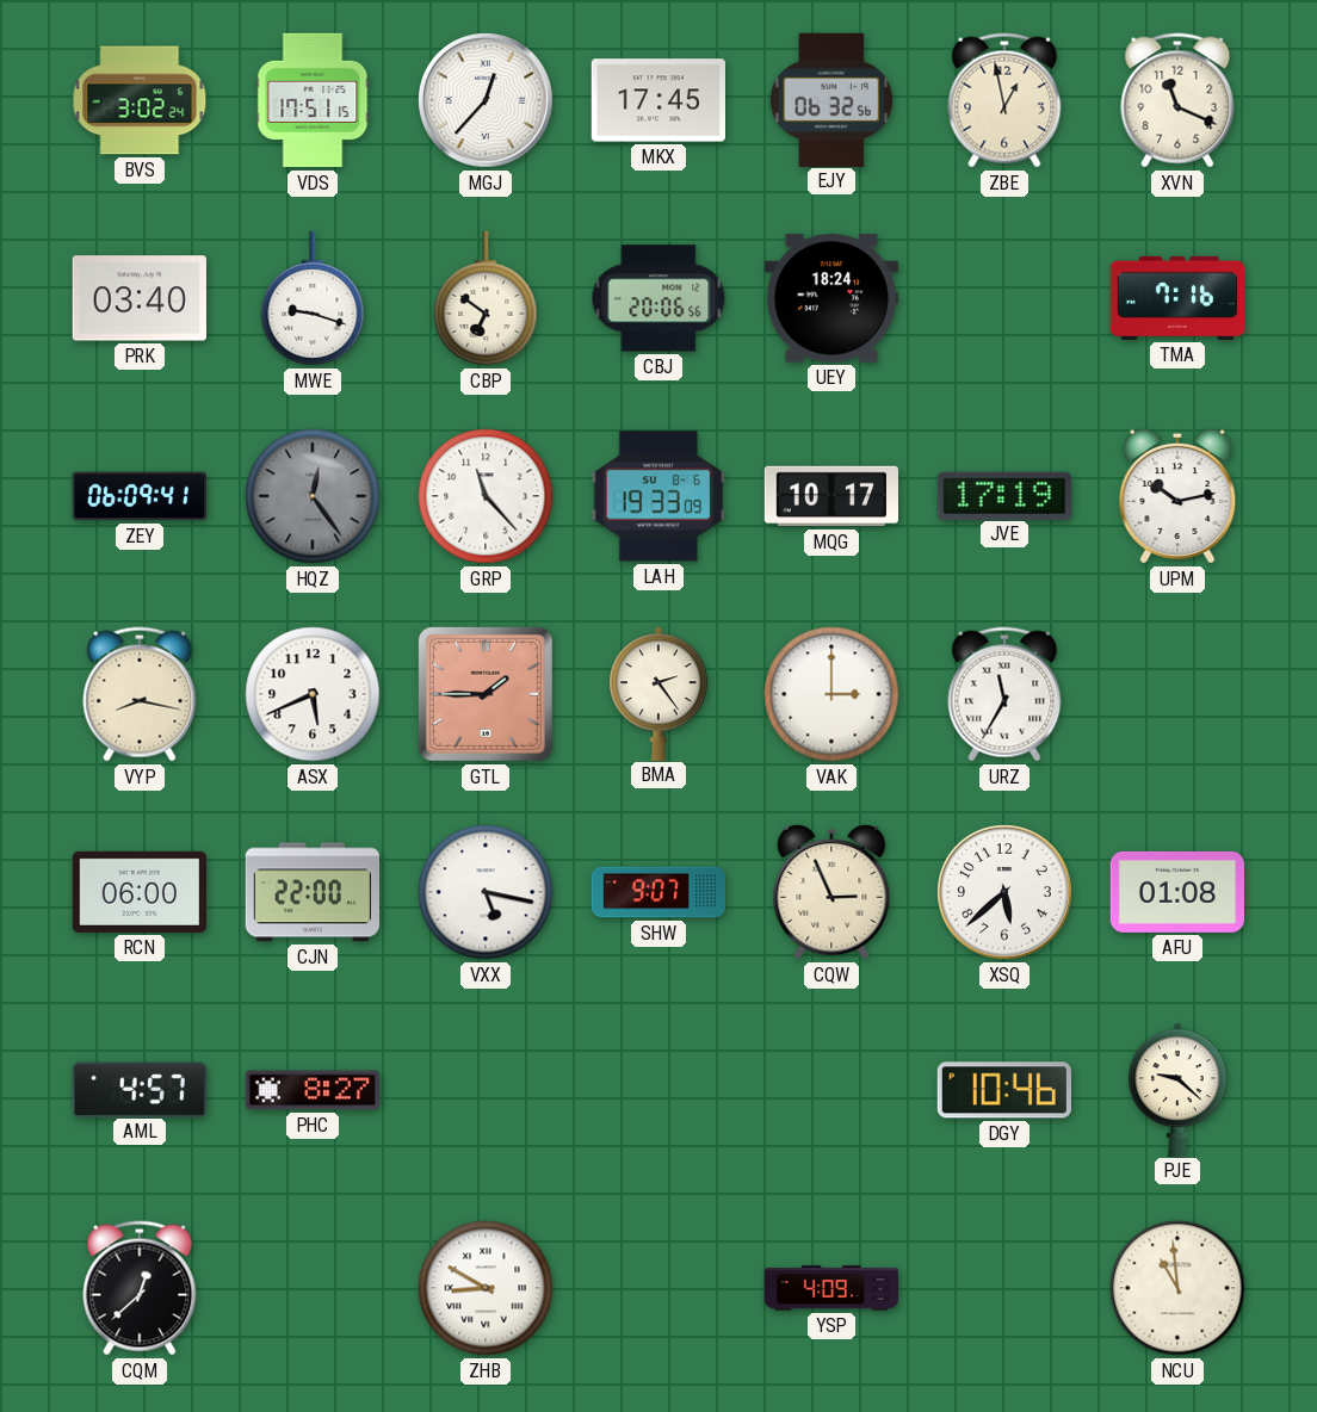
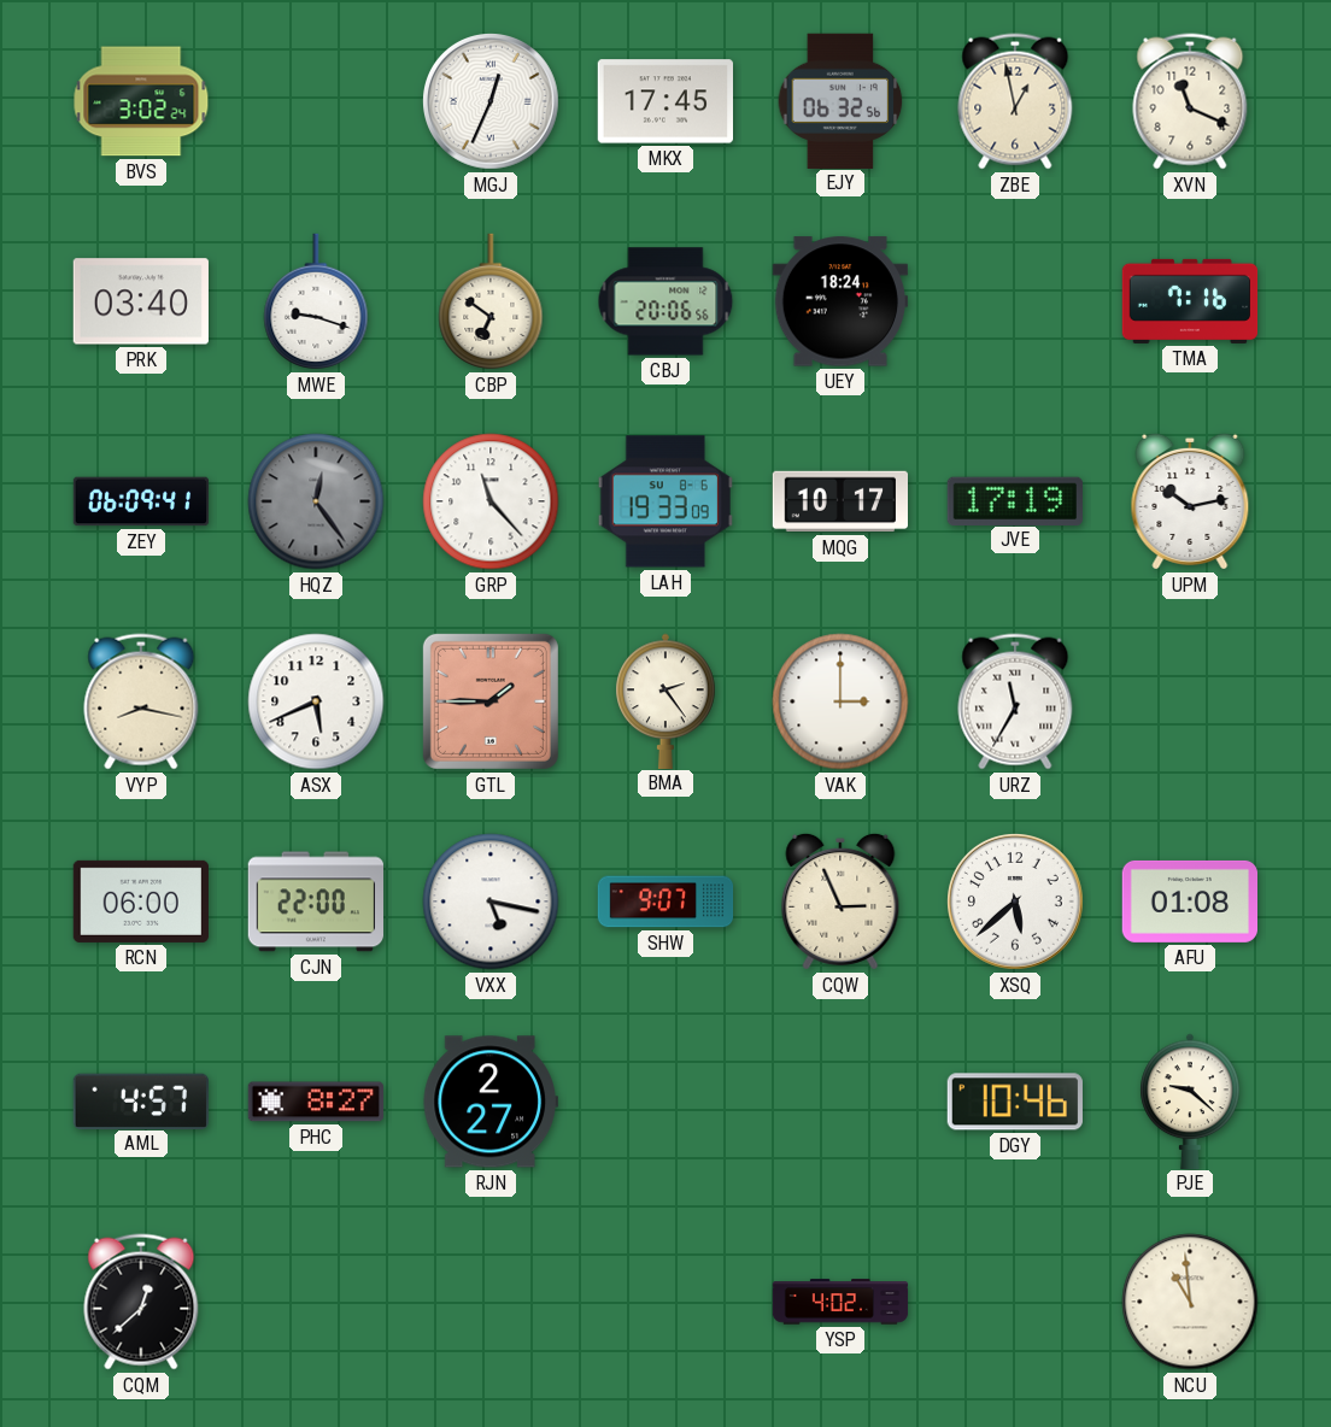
VDS: 17:51 -> none (313, 100)
MGJ: 12:37 -> 12:34 (492, 102)
RJN: none -> 2:27 (491, 1102)
ZHB: 8:50 -> none (486, 1288)
YSP: 4:09 -> 4:02 (840, 1302)
